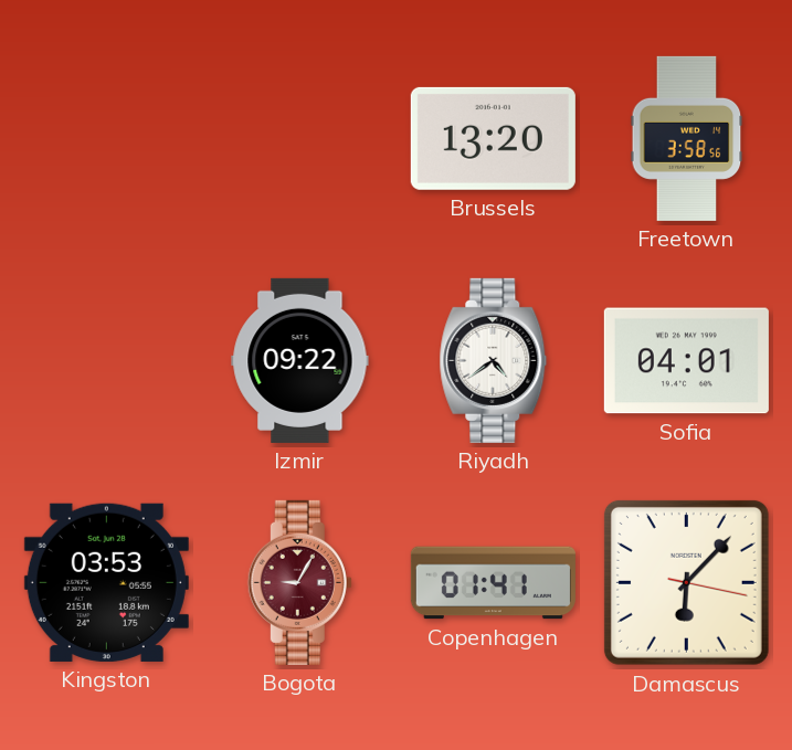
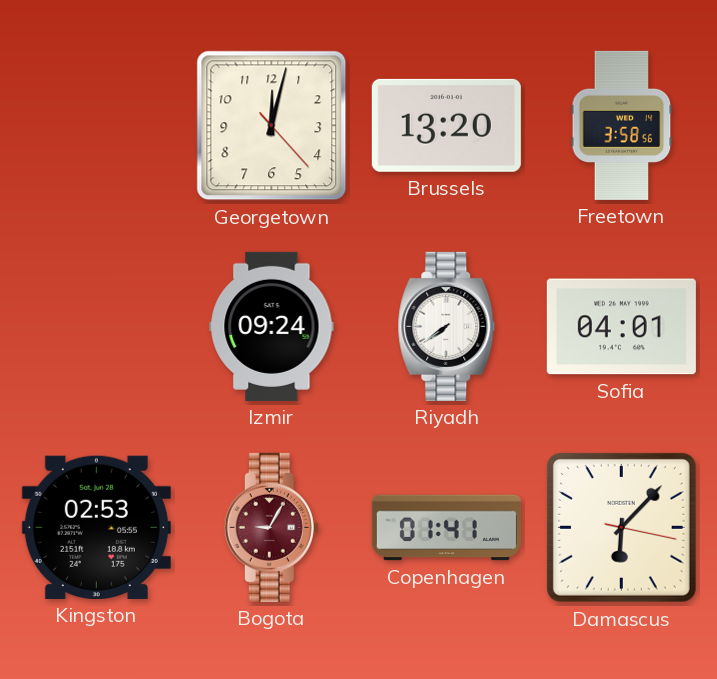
Georgetown: none -> 12:02 (272, 126)
Izmir: 09:22 -> 09:24 (272, 326)
Riyadh: 4:39 -> 7:39 (447, 326)
Kingston: 03:53 -> 02:53 (96, 527)
